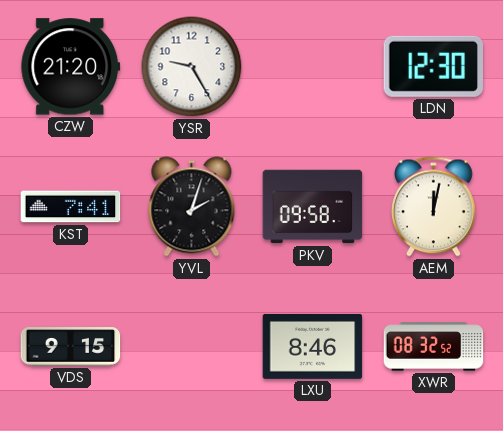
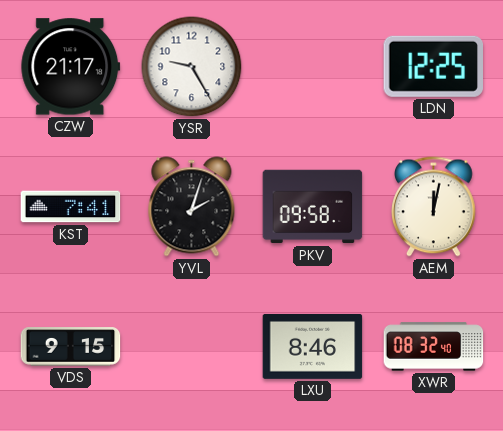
CZW: 21:20 -> 21:17 (71, 67)
LDN: 12:30 -> 12:25 (433, 66)
XWR: 08:32:52 -> 08:32:40 (434, 347)
